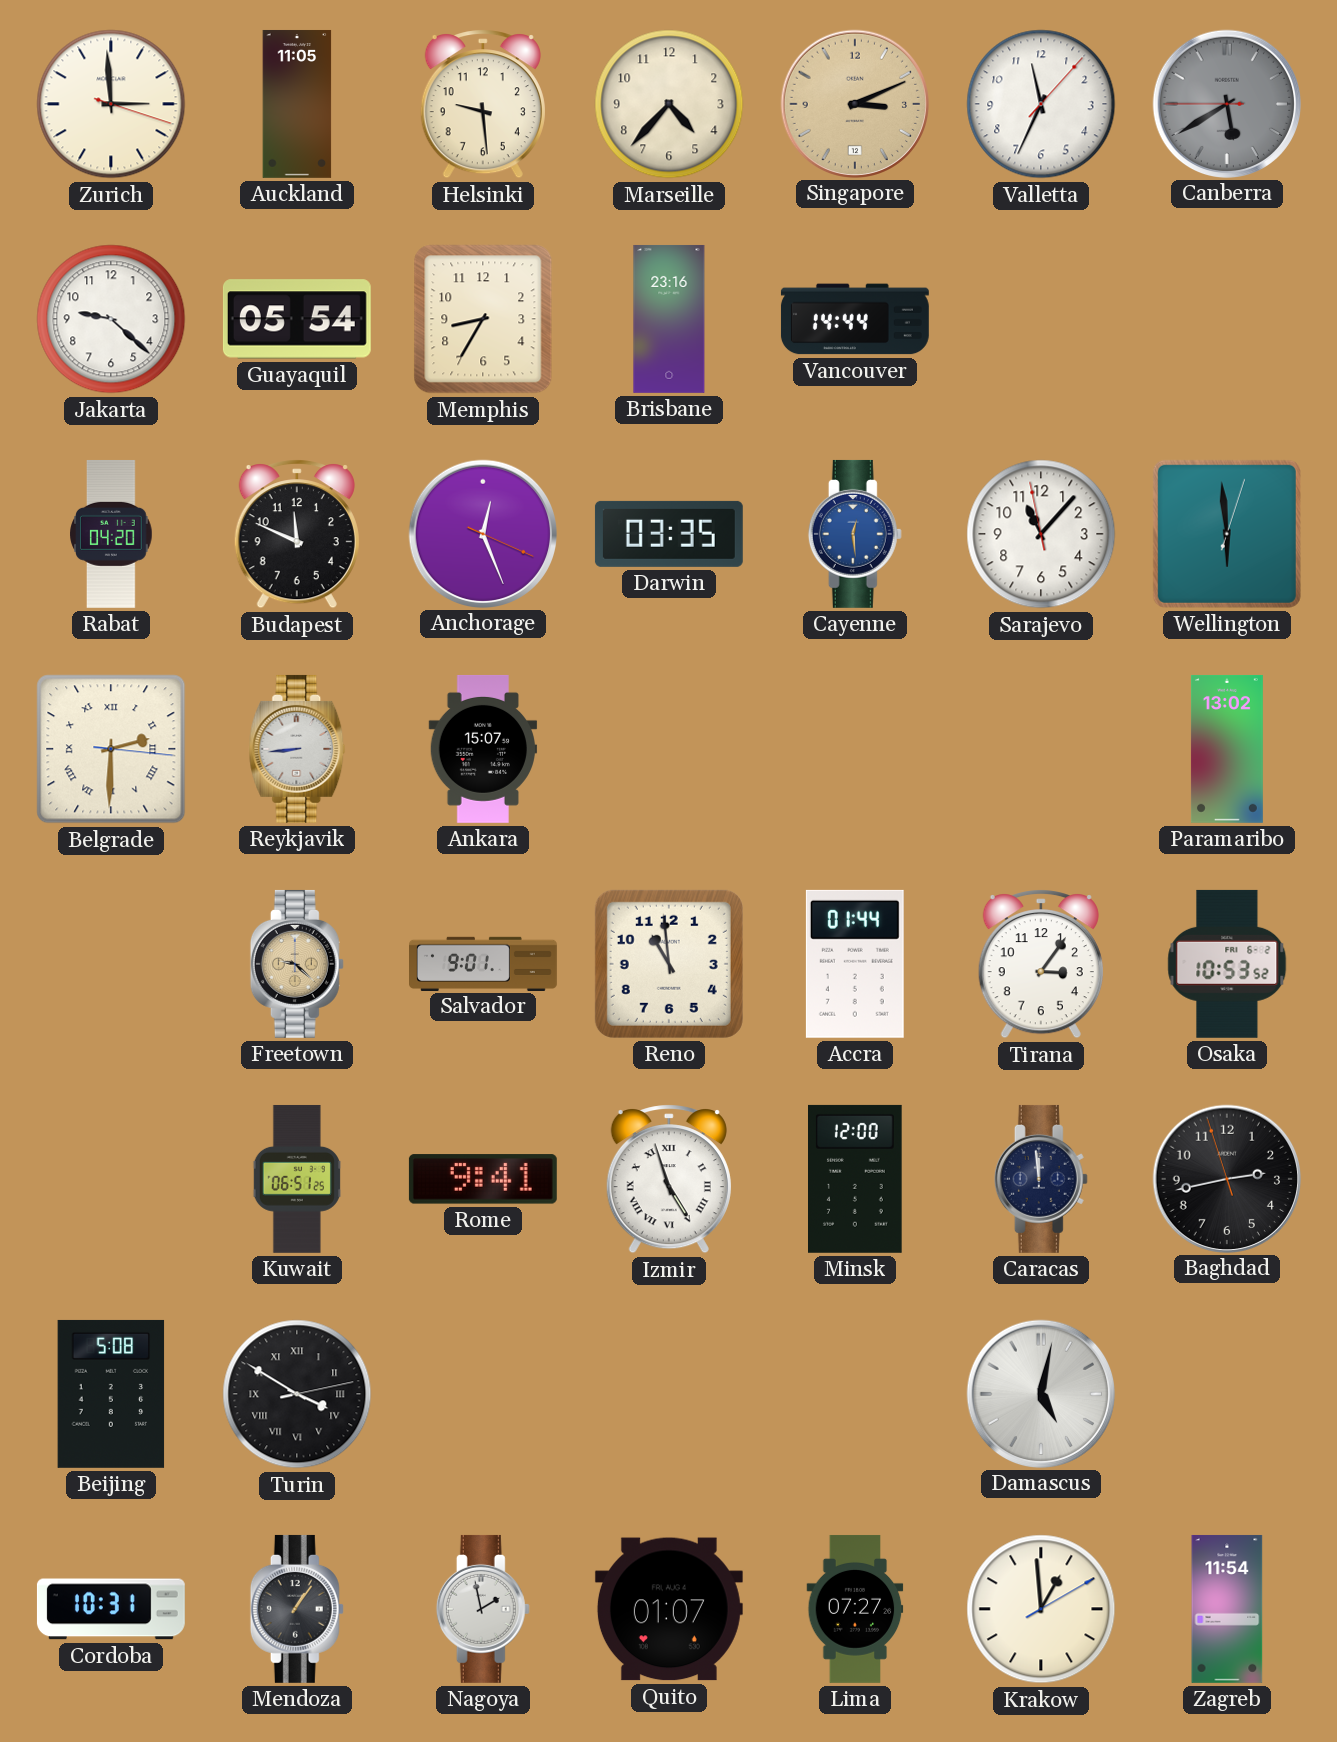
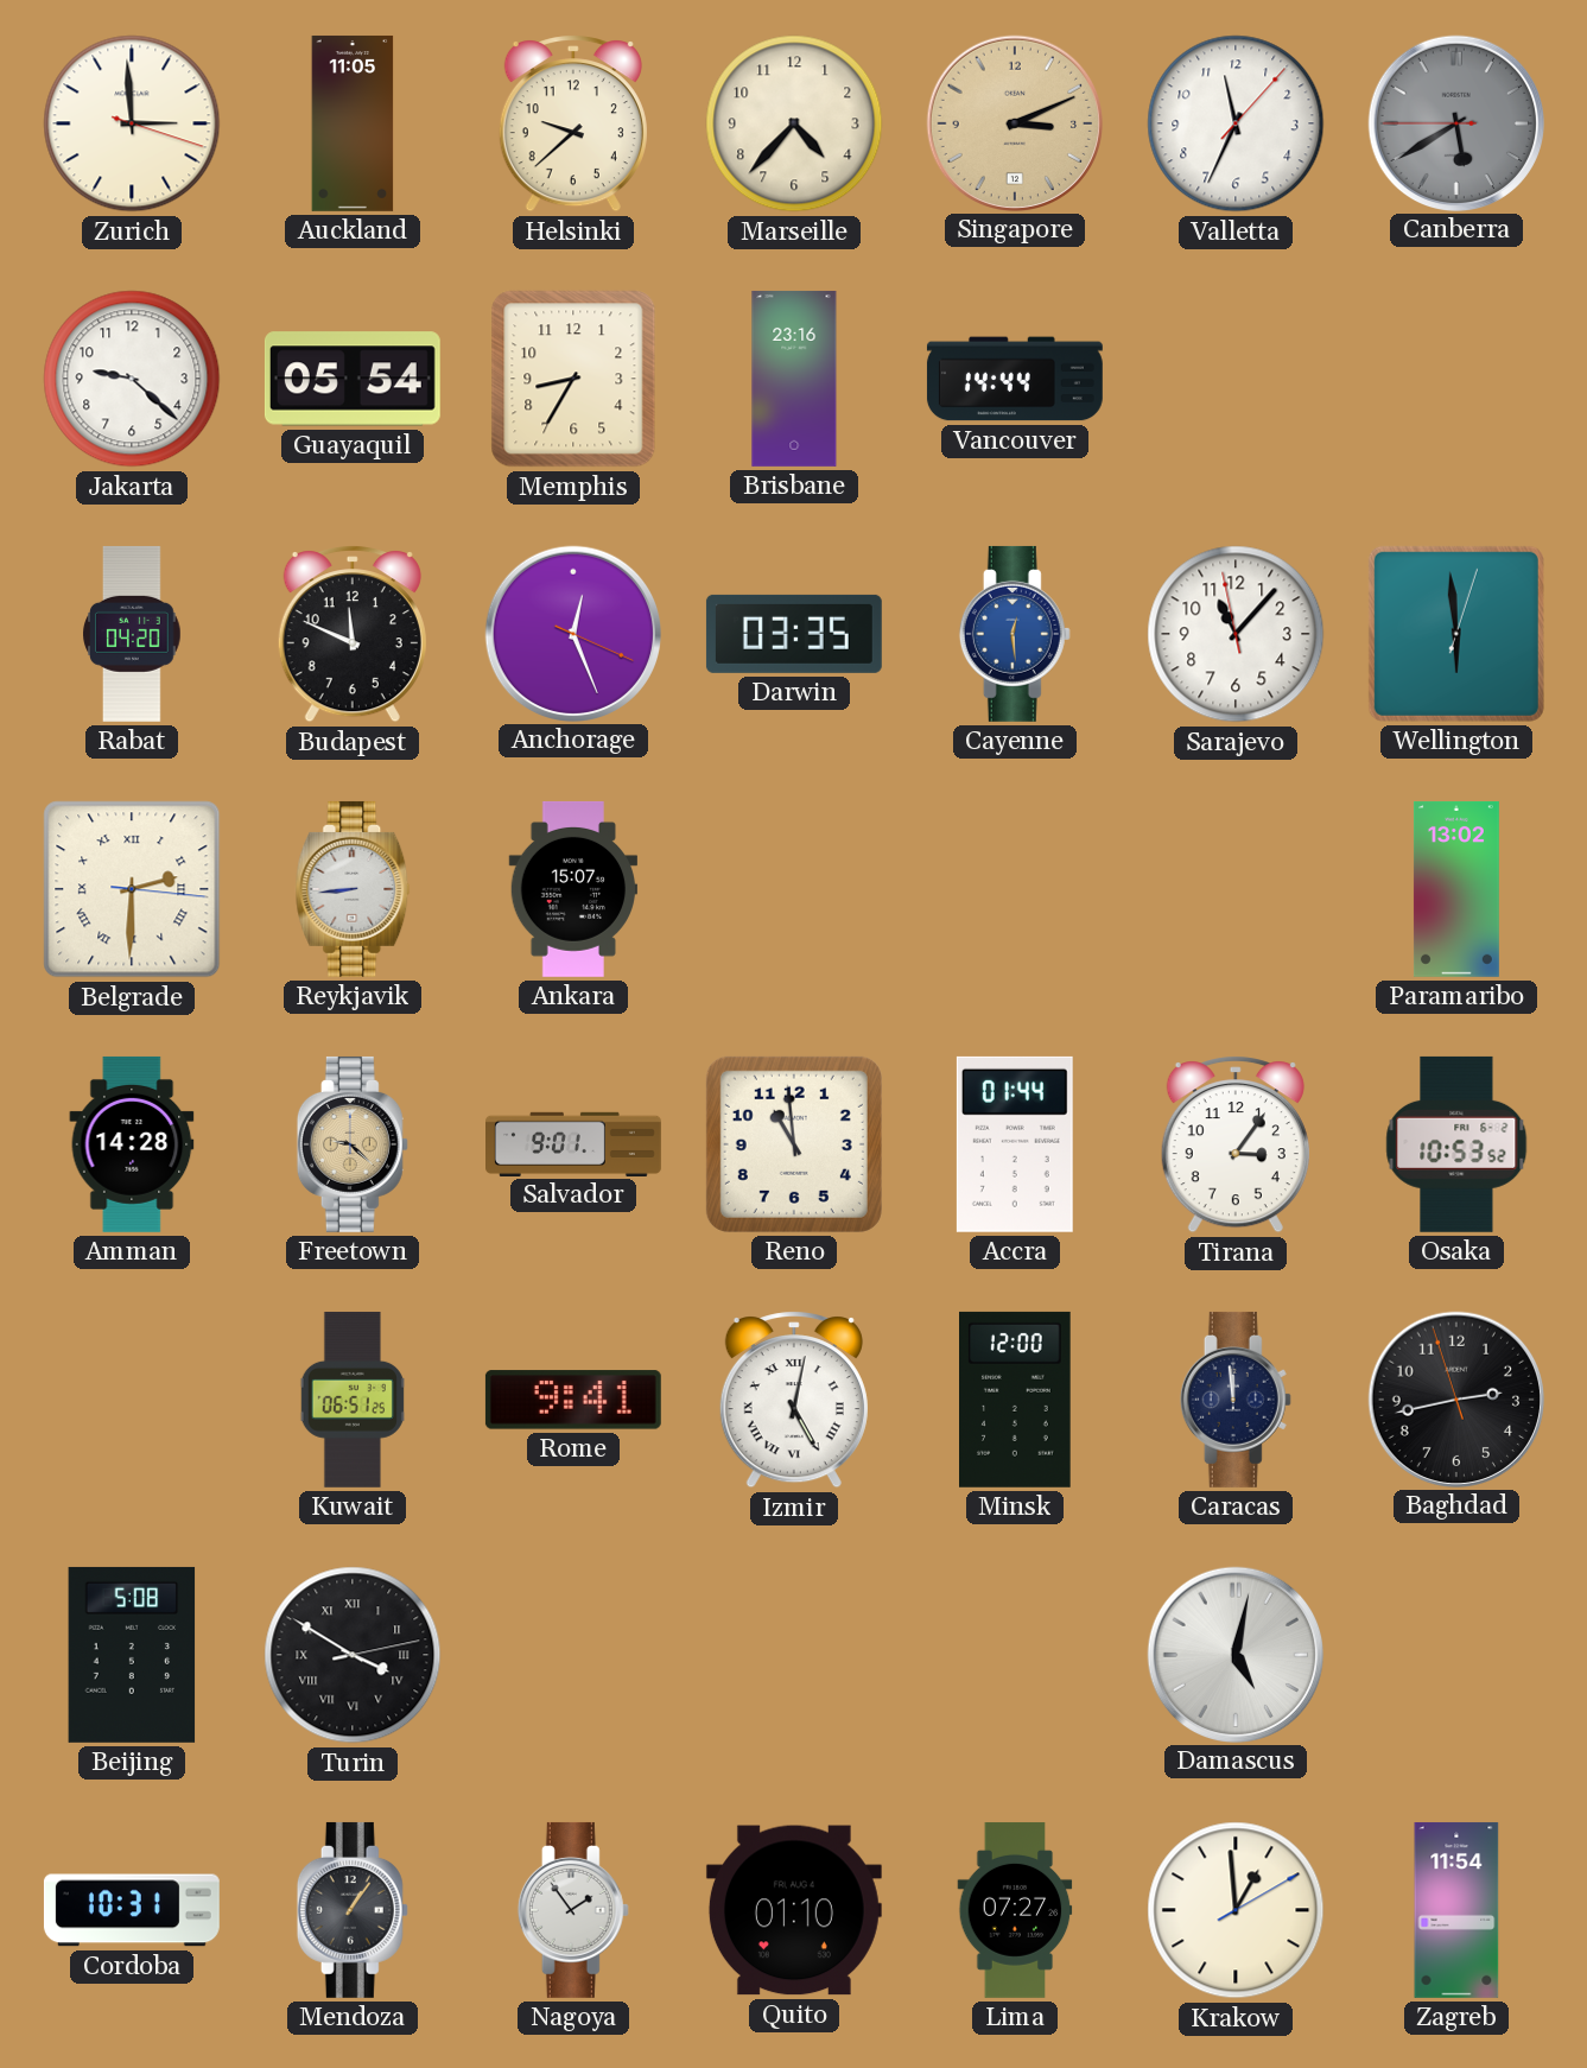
Helsinki: 9:29 -> 9:38 (573, 123)
Amman: none -> 14:28 (132, 1144)
Izmir: 4:57 -> 5:02 (794, 1400)
Nagoya: 1:58 -> 1:54 (573, 1910)
Quito: 01:07 -> 01:10 (794, 1910)
